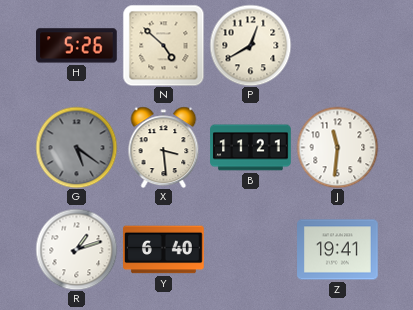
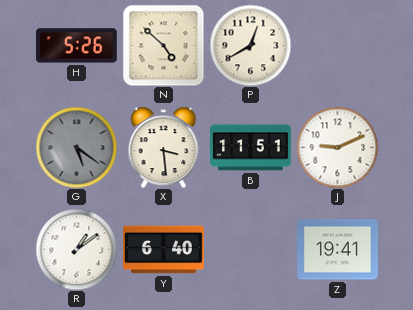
B: 11:21 -> 11:51 (251, 148)
J: 11:31 -> 9:11 (337, 147)
R: 1:12 -> 1:09 (76, 249)
